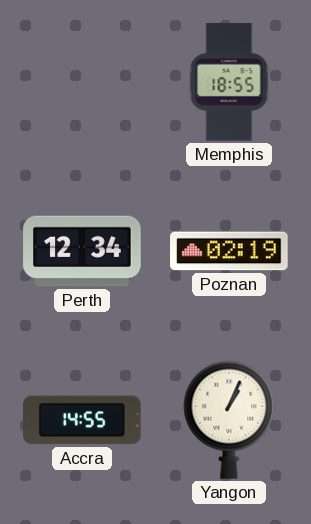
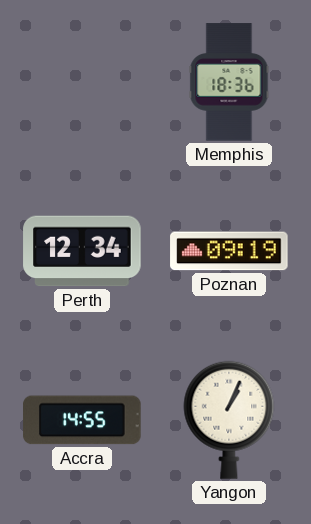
Memphis: 18:55 -> 18:36 (229, 82)
Poznan: 02:19 -> 09:19 (229, 251)
